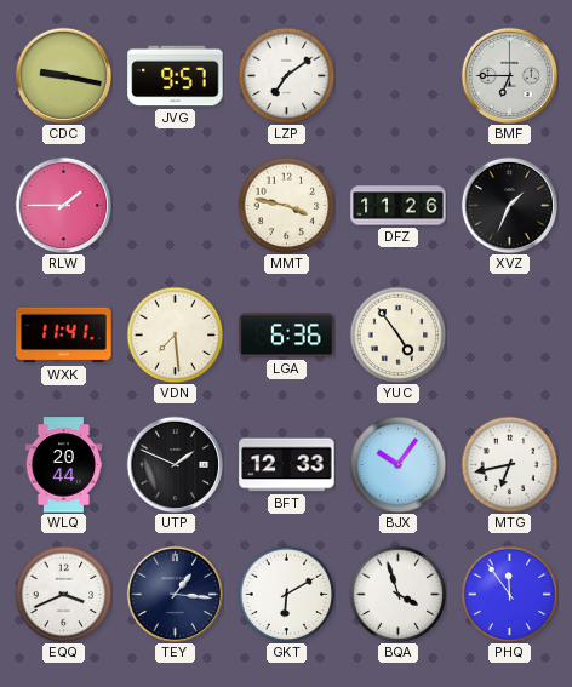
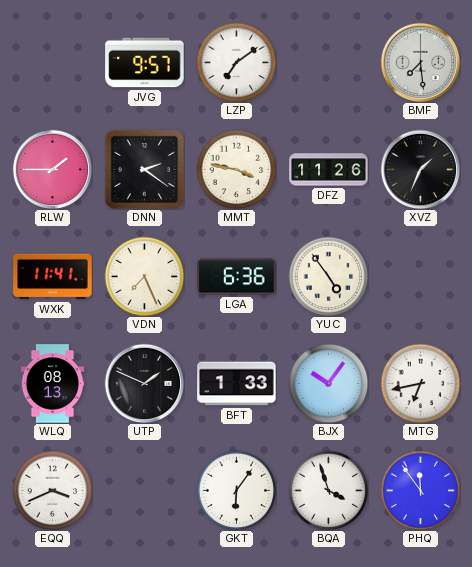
CDC: 9:17 -> none (63, 75)
BMF: 6:45 -> 7:29 (420, 62)
DNN: none -> 2:21 (144, 169)
VDN: 7:29 -> 7:26 (144, 276)
WLQ: 20:44 -> 08:13 (53, 384)
BFT: 12:33 -> 1:33 (237, 384)
TEY: 1:16 -> none (175, 594)
GKT: 6:10 -> 6:06 (236, 490)
